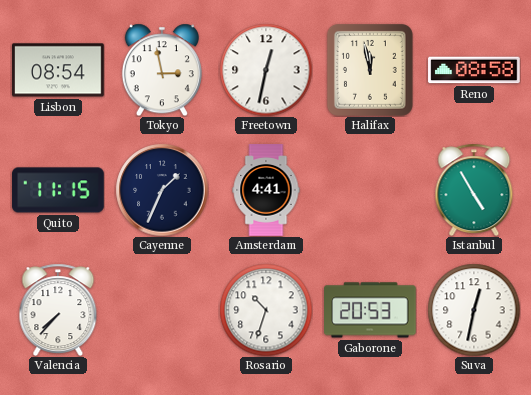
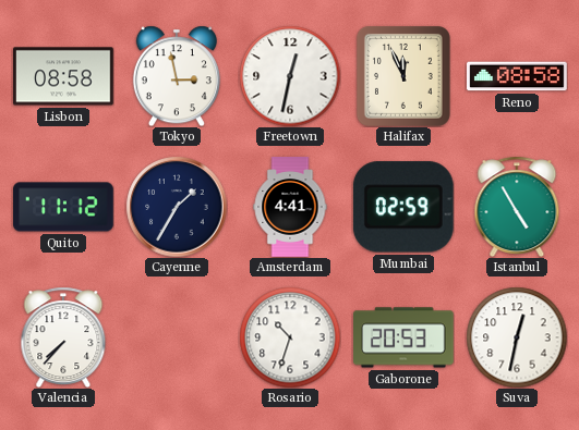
Lisbon: 08:54 -> 08:58 (63, 76)
Halifax: 11:58 -> 11:56 (403, 76)
Quito: 11:15 -> 11:12 (63, 207)
Cayenne: 1:34 -> 1:35 (177, 207)
Mumbai: none -> 02:59 (403, 207)
